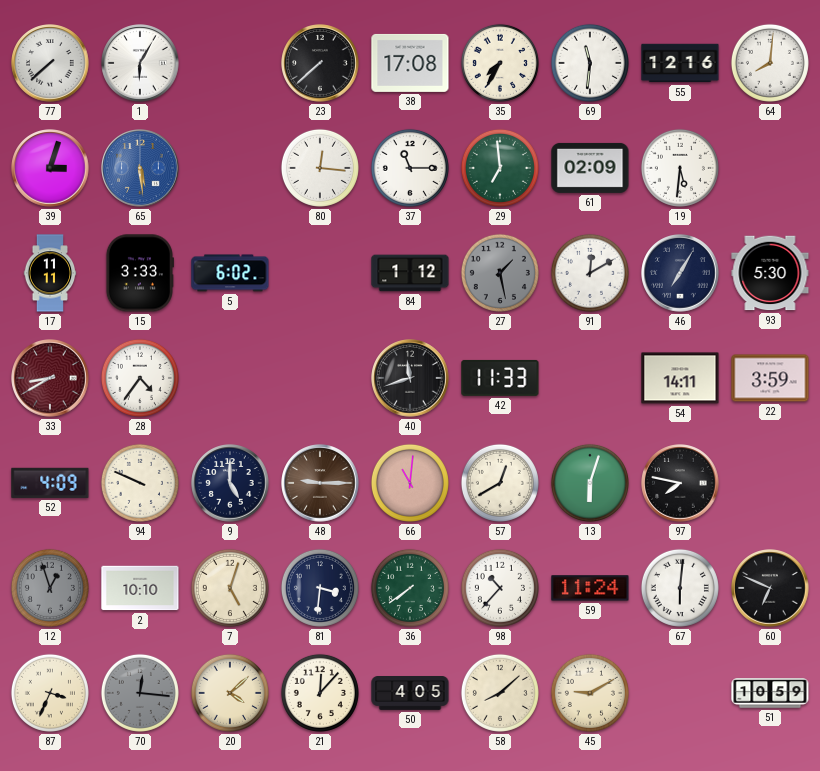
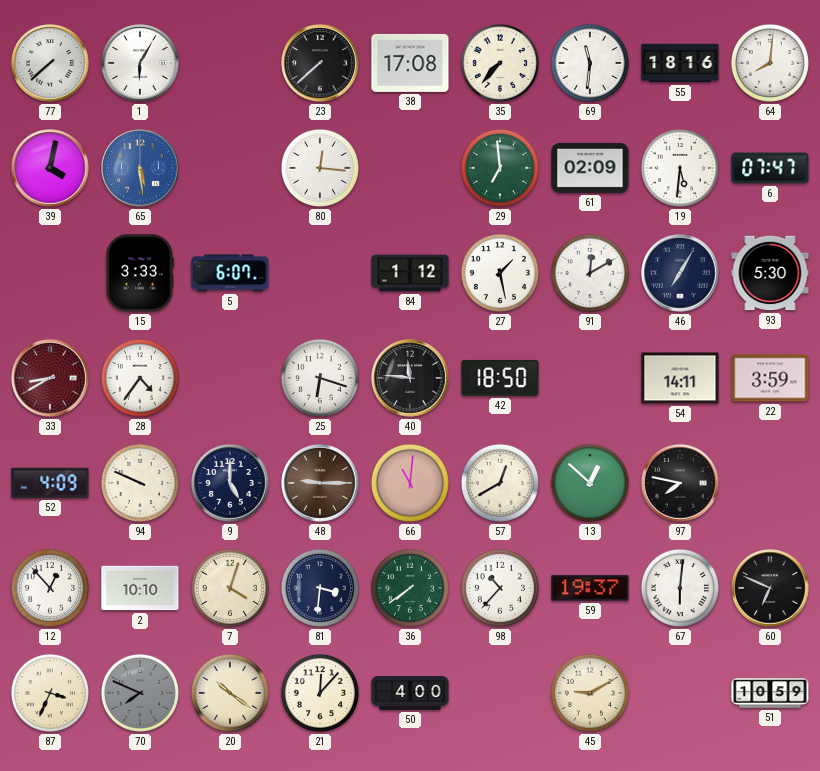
35: 7:35 -> 7:37 (500, 63)
55: 12:16 -> 18:16 (680, 63)
39: 3:03 -> 4:02 (50, 168)
37: 11:15 -> none (410, 168)
6: none -> 07:47 (770, 168)
17: 11:11 -> none (50, 273)
5: 6:02 -> 6:07 (230, 273)
27 dial: grey -> white (500, 273)
25: none -> 6:18 (320, 378)
40: 11:42 -> 11:46 (410, 378)
42: 11:33 -> 18:50 (500, 378)
13: 6:03 -> 12:52 (590, 483)
12: 12:57 -> 12:53 (50, 588)
12 dial: grey -> white (50, 588)
7: 5:03 -> 4:03 (230, 588)
59: 11:24 -> 19:37 (590, 588)
70: 12:16 -> 7:49 (140, 693)
20: 4:08 -> 10:21 (230, 693)
50: 4:05 -> 4:00 (410, 694)
58: 8:08 -> none (500, 693)
